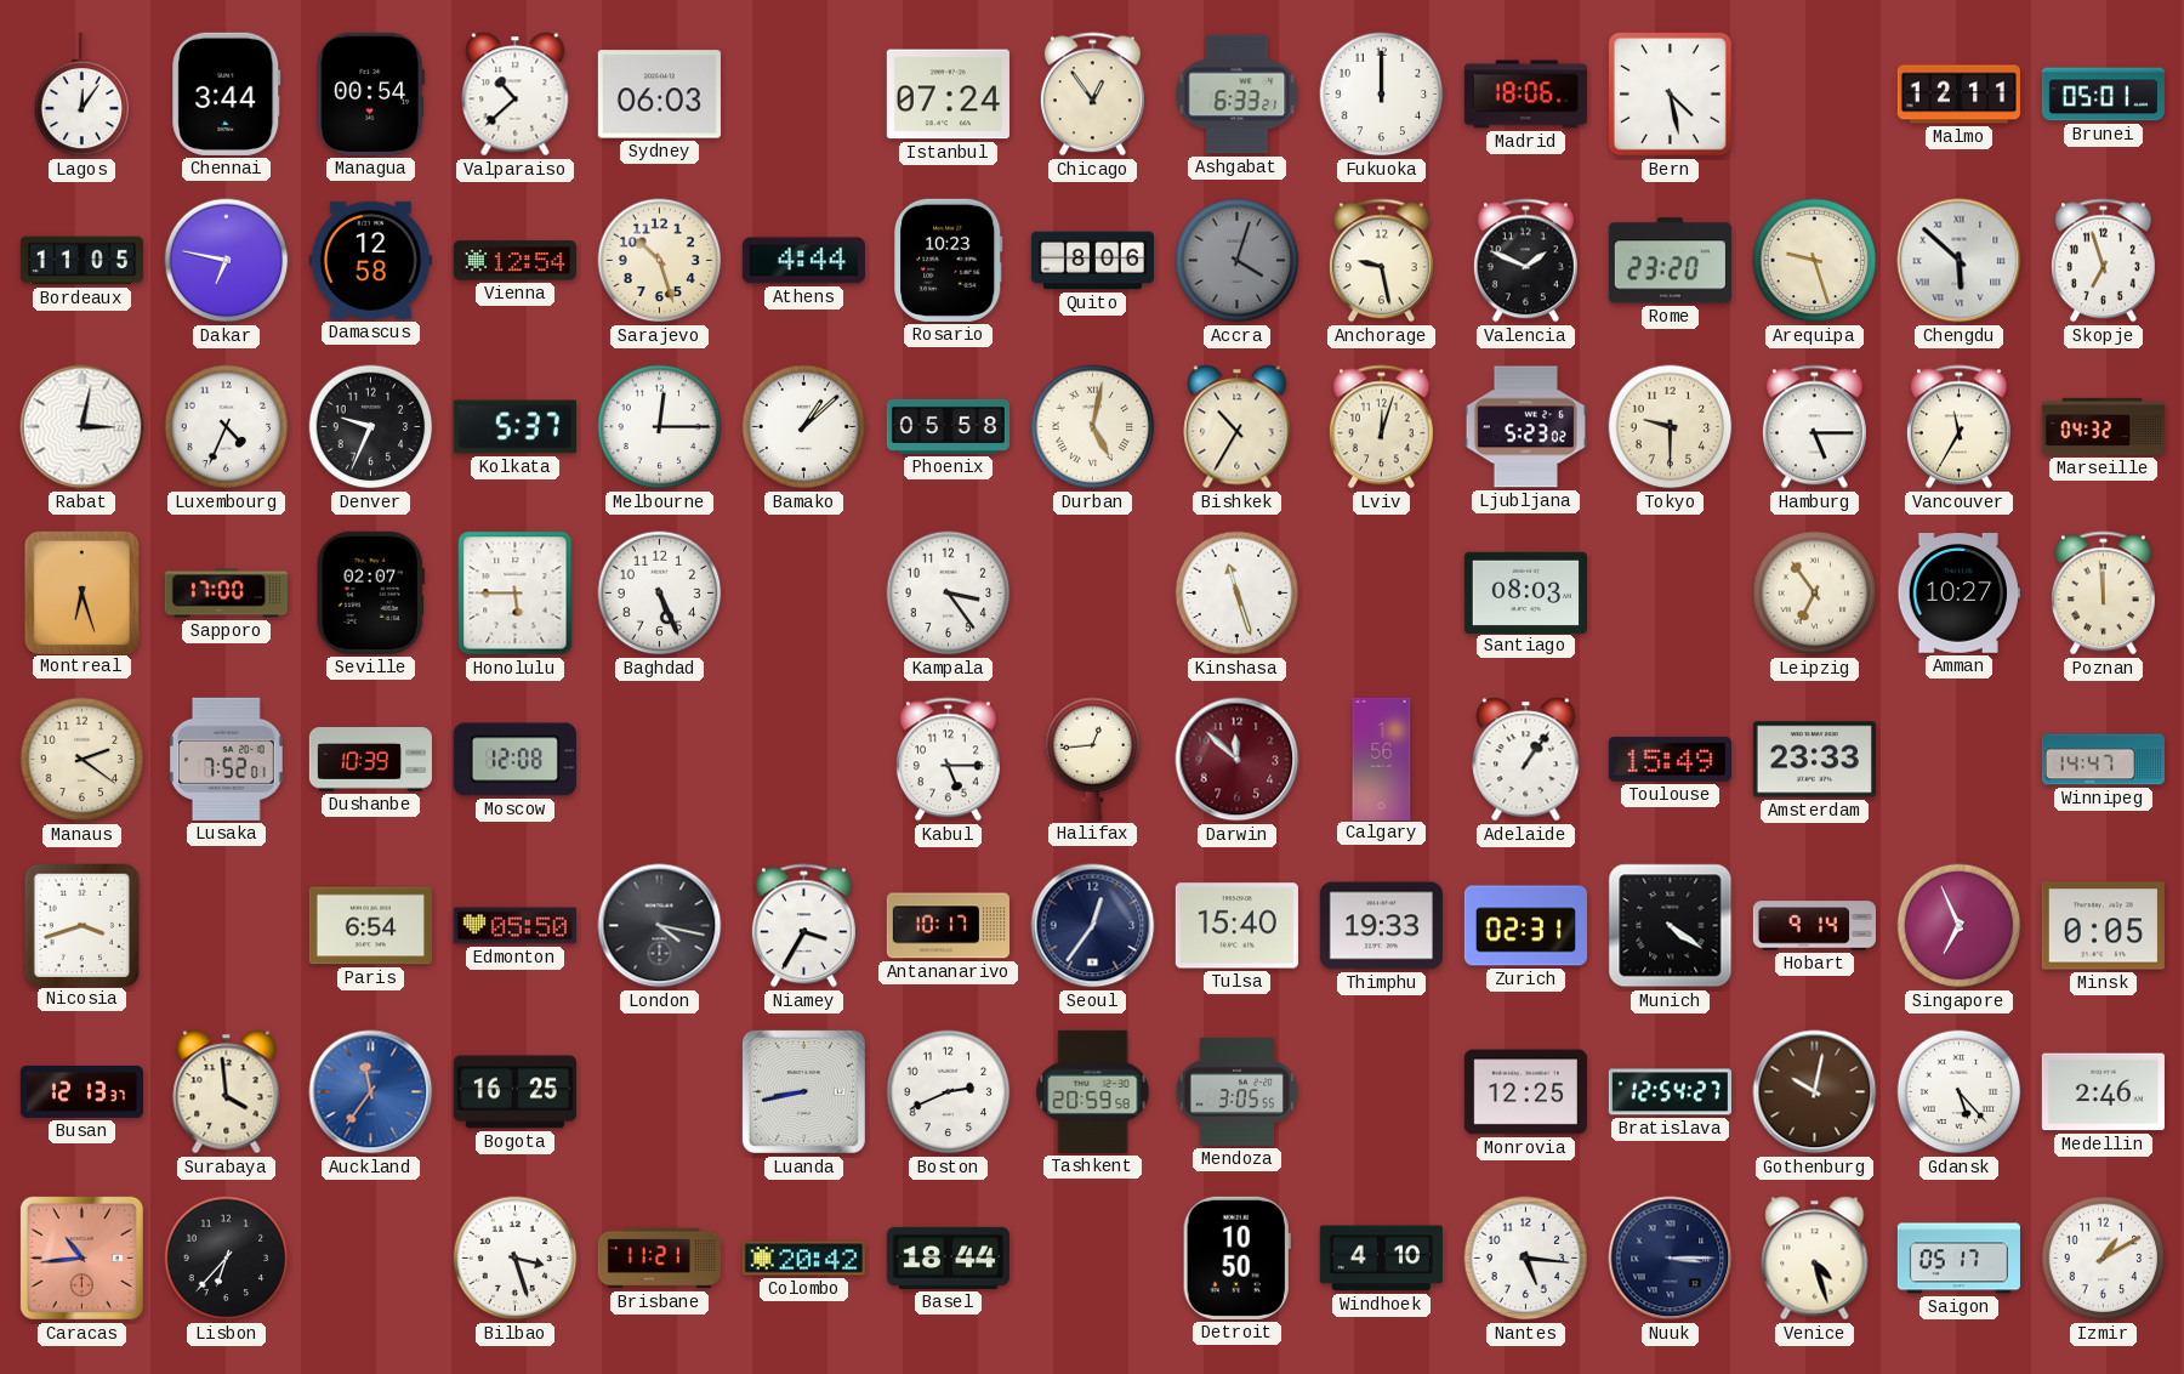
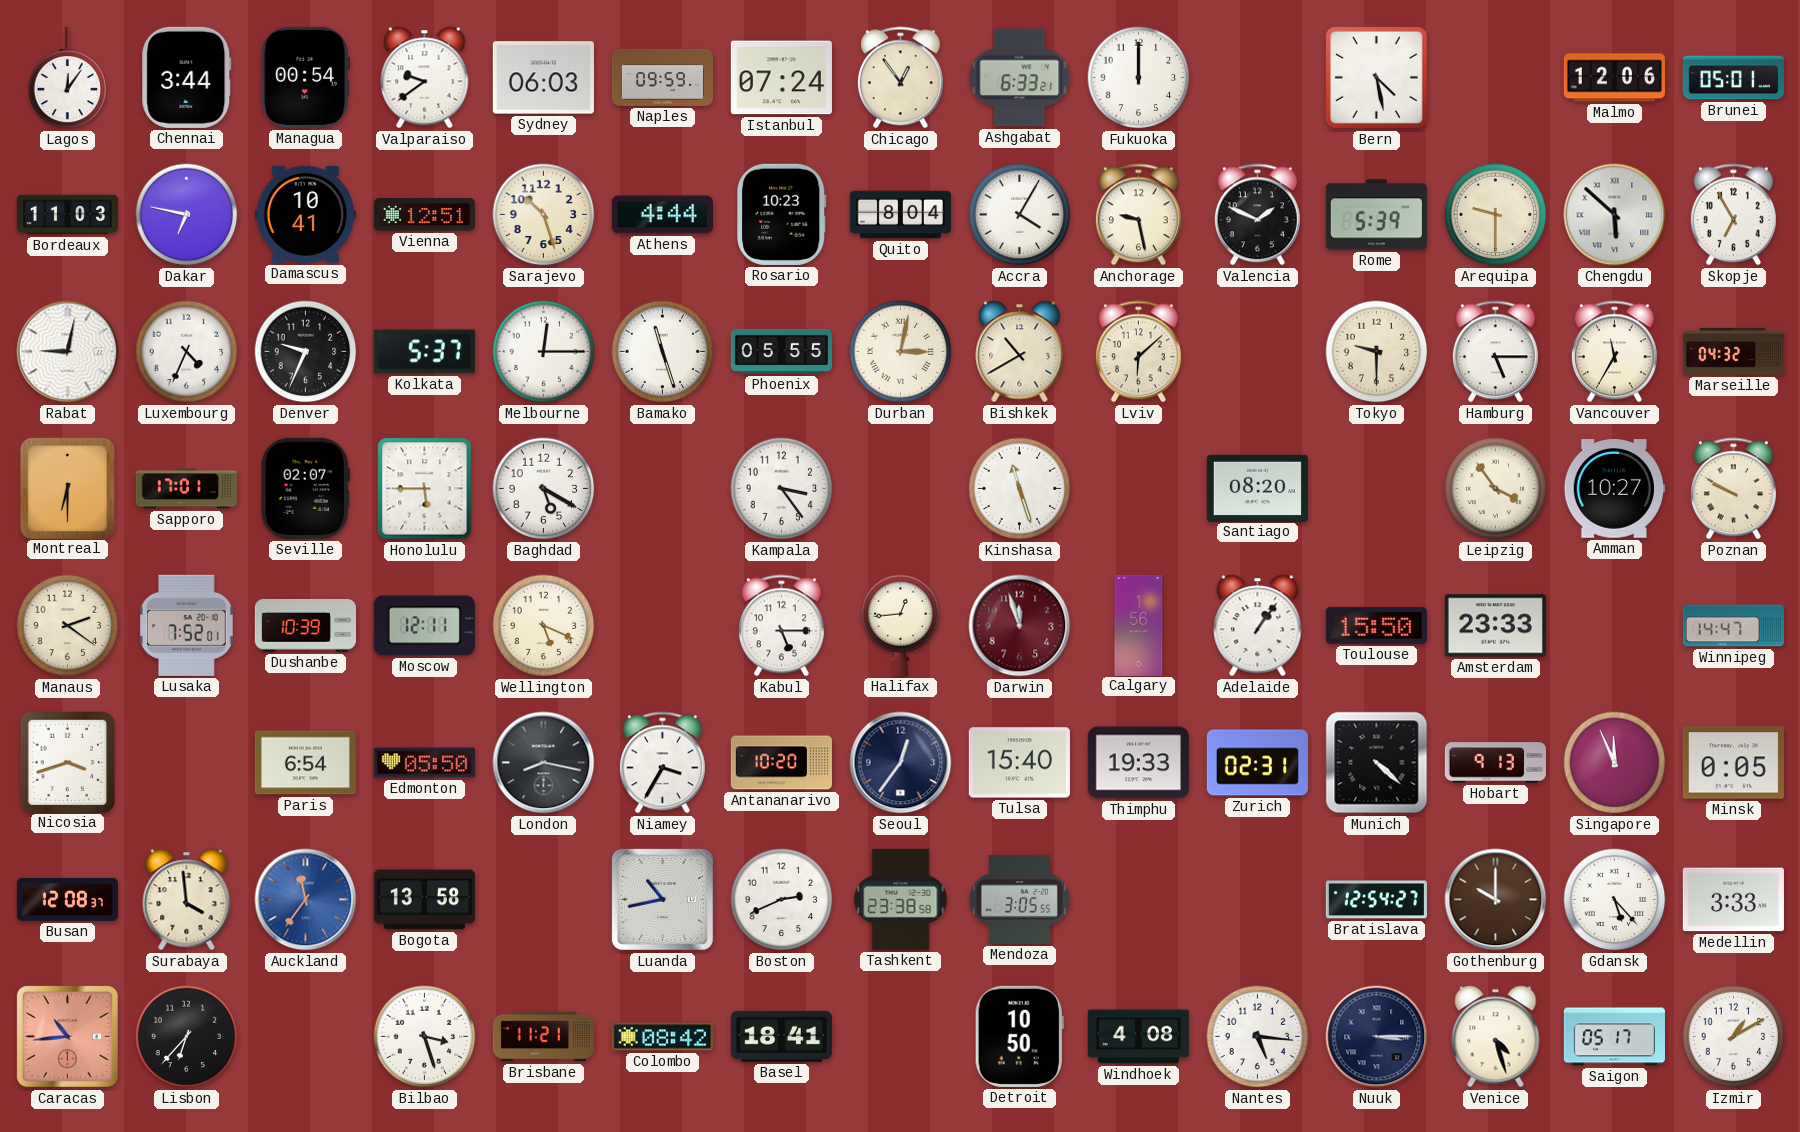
Valparaiso: 10:38 -> 9:39 (425, 78)
Naples: none -> 09:59 (662, 77)
Madrid: 18:06 -> none (1525, 95)
Malmo: 12:11 -> 12:06 (1614, 78)
Bordeaux: 11:05 -> 11:03 (67, 215)
Damascus: 12:58 -> 10:41 (305, 214)
Vienna: 12:54 -> 12:51 (424, 215)
Quito: 8:06 -> 8:04 (900, 215)
Accra: 4:03 -> 4:05 (1020, 215)
Accra dial: grey -> white (1020, 215)
Rome: 23:20 -> 5:39 (1376, 215)
Arequipa: 9:27 -> 9:30 (1496, 215)
Skopje: 6:57 -> 6:55 (1733, 215)
Rabat: 3:02 -> 9:02 (68, 352)
Bamako: 1:08 -> 11:27 (663, 352)
Phoenix: 05:58 -> 05:55 (781, 351)
Durban: 5:02 -> 3:02 (901, 352)
Bishkek: 10:35 -> 10:40 (1020, 352)
Lviv: 12:03 -> 6:08 (1138, 352)
Ljubljana: 5:23 -> none (1525, 427)
Montreal: 6:27 -> 6:30 (67, 488)
Sapporo: 17:00 -> 17:01 (186, 489)
Baghdad: 5:26 -> 5:20 (544, 489)
Santiago: 08:03 -> 08:20 (1257, 488)
Leipzig: 6:54 -> 3:54 (1496, 489)
Poznan: 11:59 -> 9:50 (1733, 489)
Moscow: 12:08 -> 12:11 (424, 626)
Wellington: none -> 5:19 (544, 626)
Darwin: 11:52 -> 11:57 (1020, 626)
Toulouse: 15:49 -> 15:50 (1376, 625)
London: 4:17 -> 8:17 (544, 763)
Antananarivo: 10:17 -> 10:20 (781, 763)
Munich: 4:21 -> 4:22 (1377, 763)
Hobart: 9:14 -> 9:13 (1495, 763)
Singapore: 6:56 -> 11:56 (1615, 763)
Busan: 12:13 -> 12:08 (67, 899)
Bogota: 16:25 -> 13:58 (424, 900)
Luanda: 8:43 -> 10:43 (662, 899)
Tashkent: 20:59 -> 23:38 (901, 899)
Monrovia: 12:25 -> none (1525, 1092)
Gothenburg: 10:02 -> 10:00 (1496, 900)
Medellin: 2:46 -> 3:33 (1733, 900)
Colombo: 20:42 -> 08:42 (662, 1037)
Basel: 18:44 -> 18:41 (781, 1036)
Windhoek: 4:10 -> 4:08 (1138, 1037)
